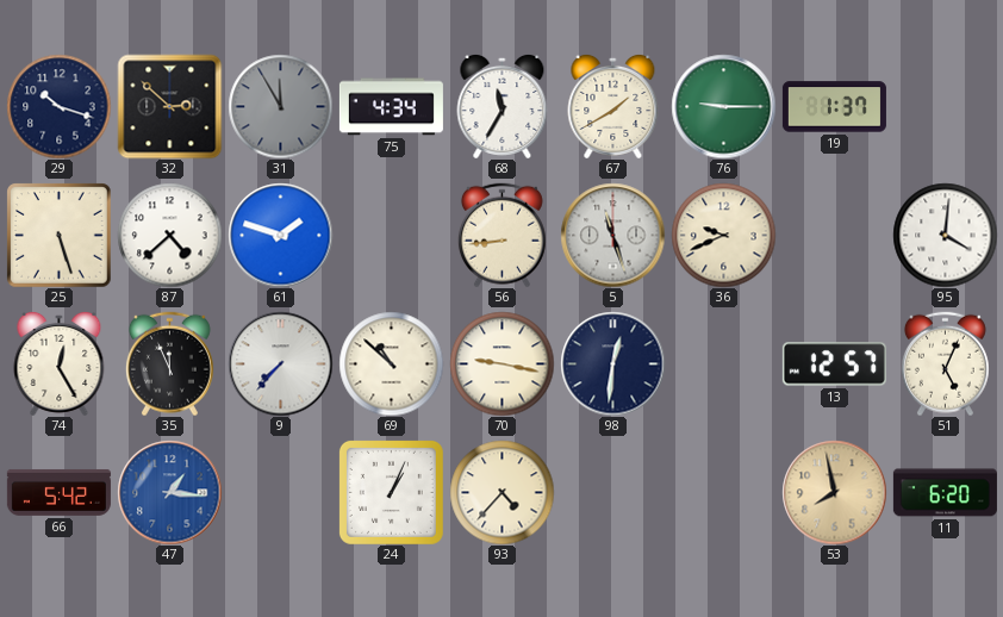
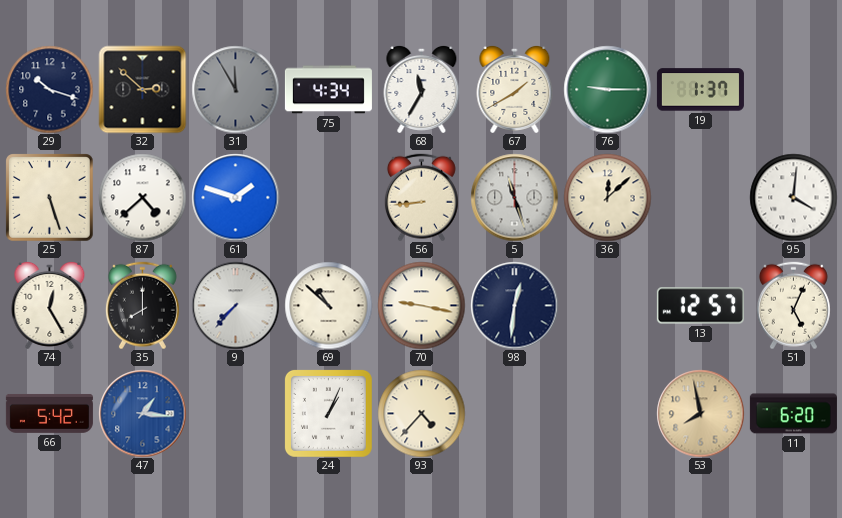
36: 9:41 -> 12:08 (607, 197)
35: 11:56 -> 8:00 (142, 305)
